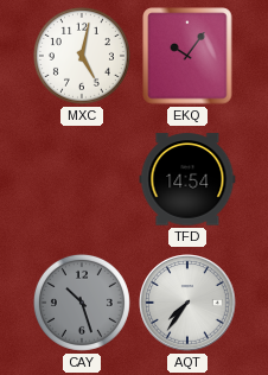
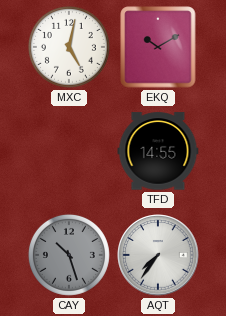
EKQ: 10:06 -> 10:10 (158, 47)
TFD: 14:54 -> 14:55 (158, 151)
